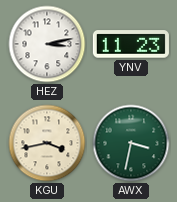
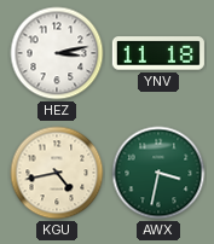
YNV: 11:23 -> 11:18 (158, 53)
KGU: 3:43 -> 4:43 (57, 173)
